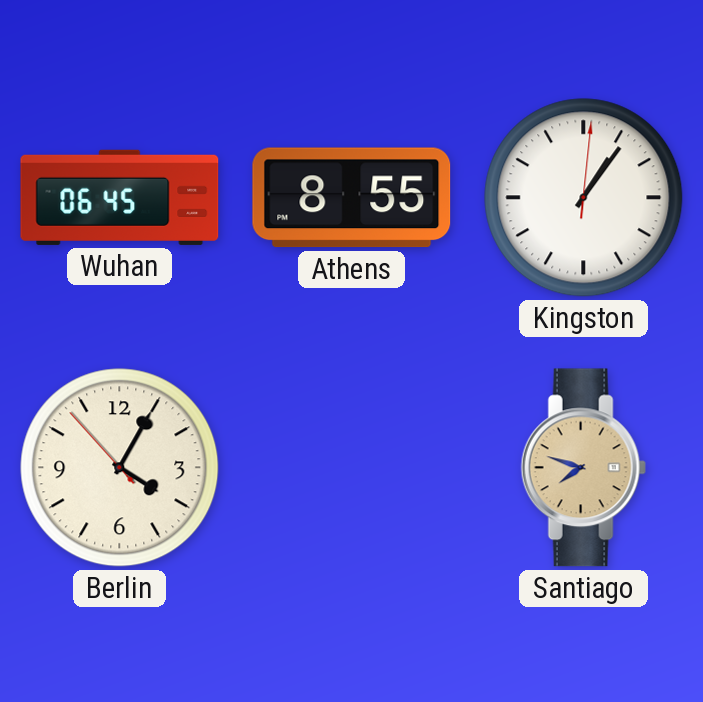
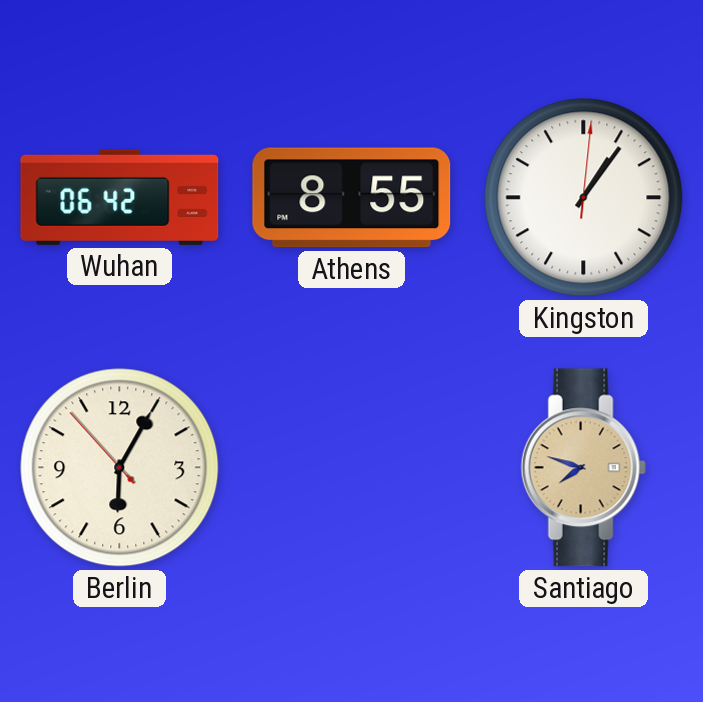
Wuhan: 06:45 -> 06:42 (120, 197)
Berlin: 4:04 -> 6:04 (120, 468)
